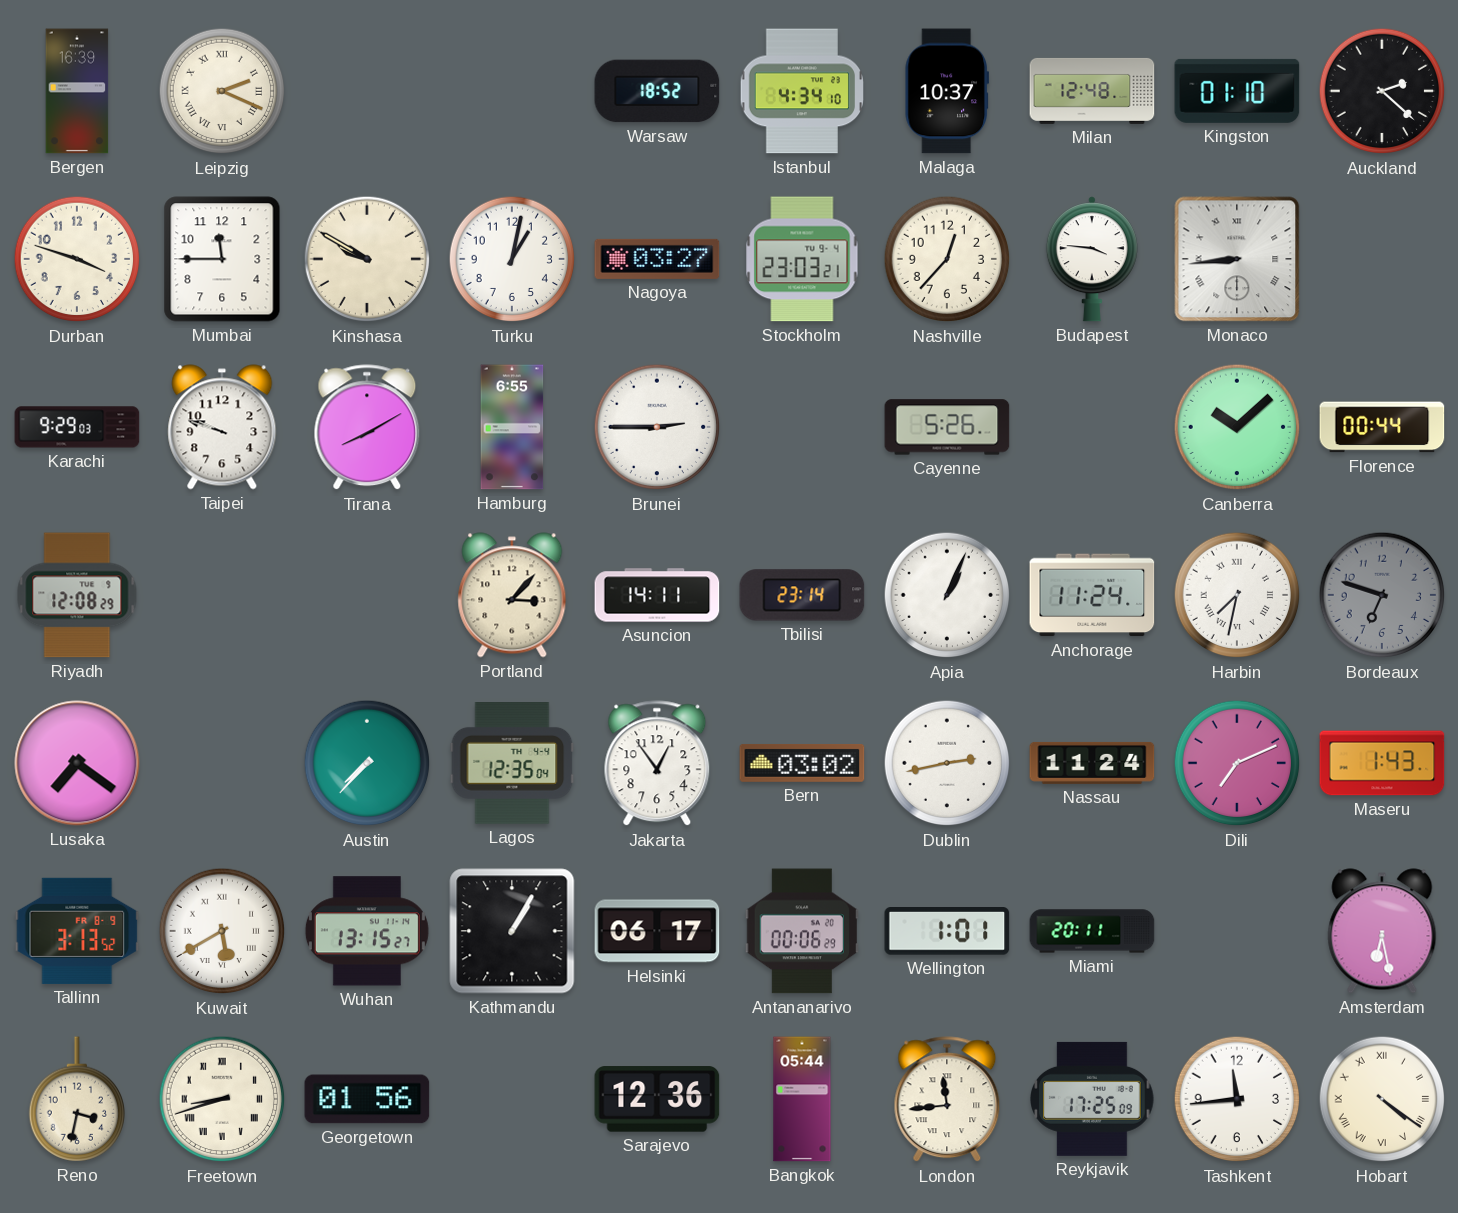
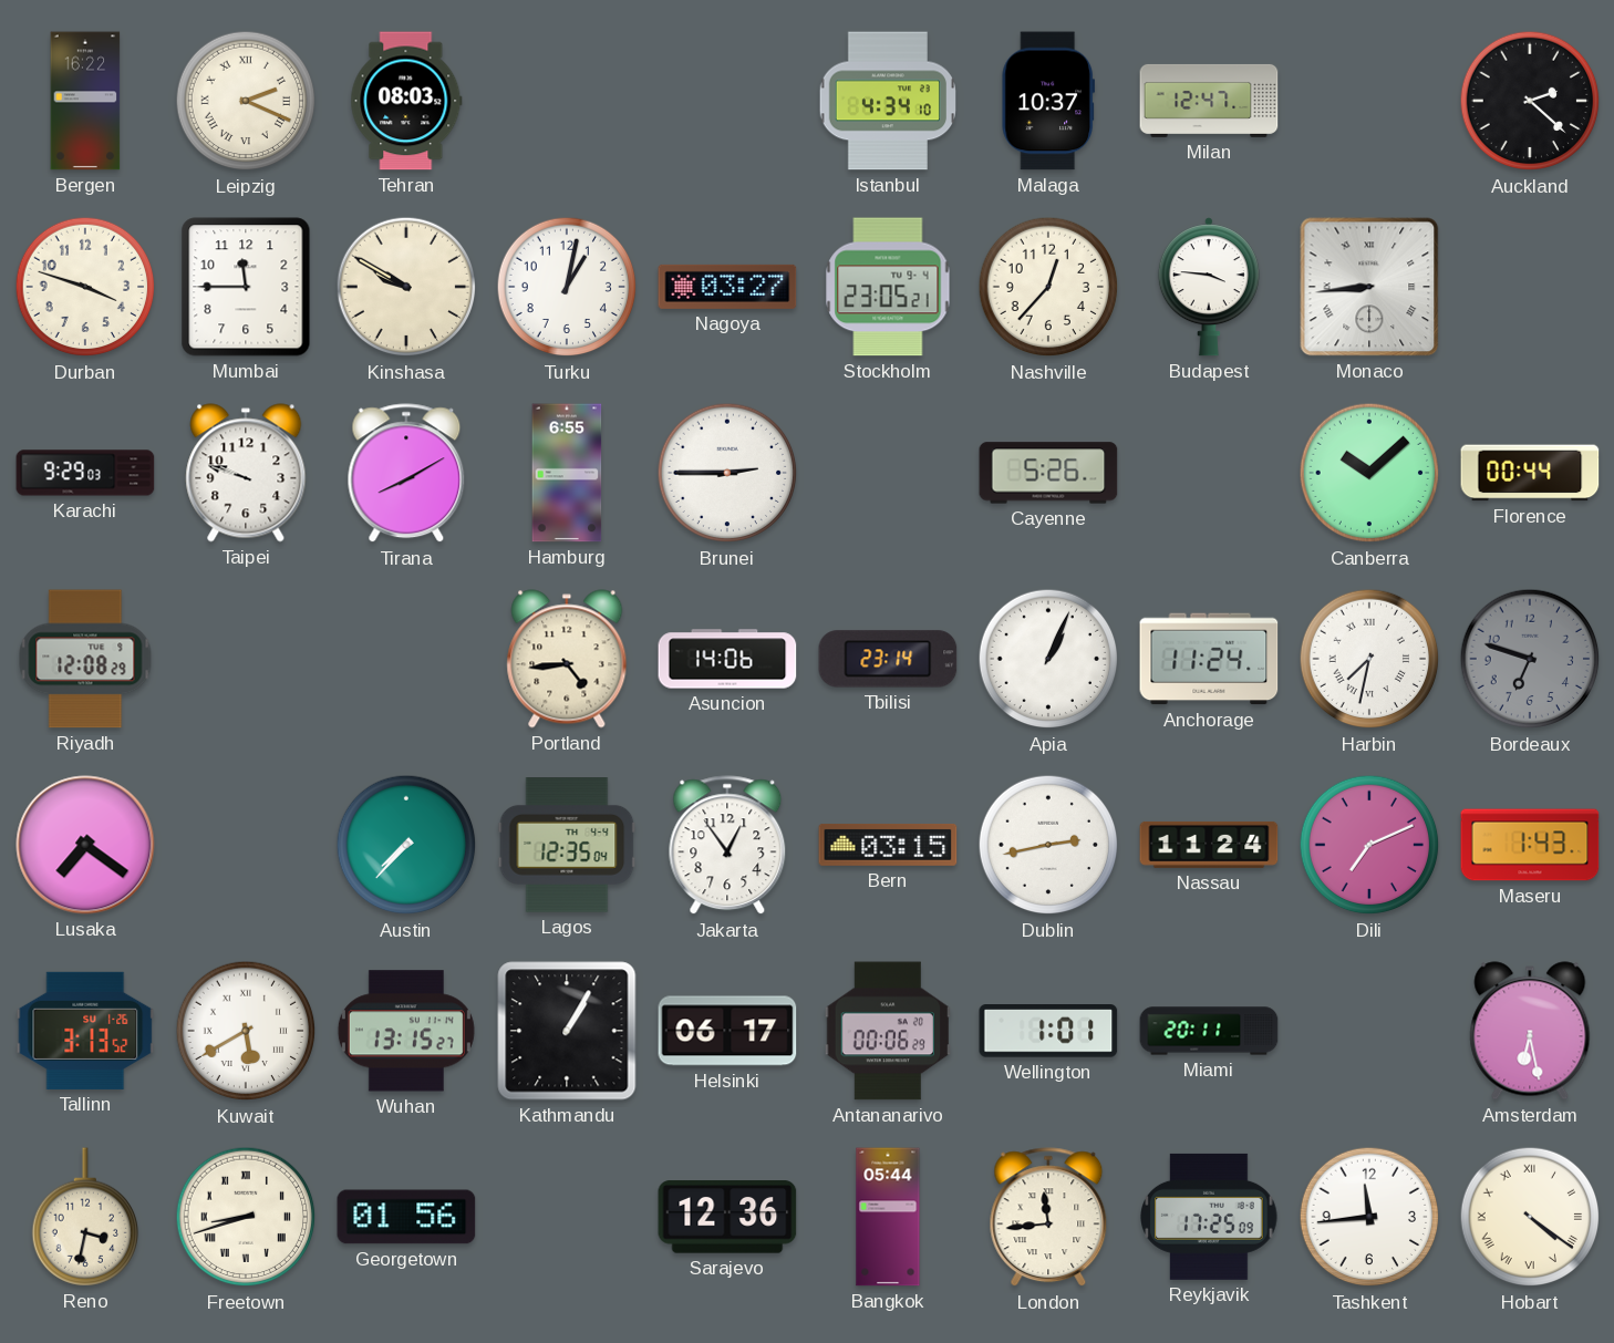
Bergen: 16:39 -> 16:22 (85, 101)
Tehran: none -> 08:03 (406, 101)
Warsaw: 18:52 -> none (657, 91)
Milan: 12:48 -> 12:47 (1209, 101)
Kingston: 01:10 -> none (1237, 91)
Stockholm: 23:03 -> 23:05 (888, 287)
Portland: 3:07 -> 4:44 (567, 659)
Asuncion: 14:11 -> 14:06 (727, 659)
Bern: 03:02 -> 03:15 (888, 845)
Tallinn date: FR 8-9 -> SU 1-26 (85, 1031)
